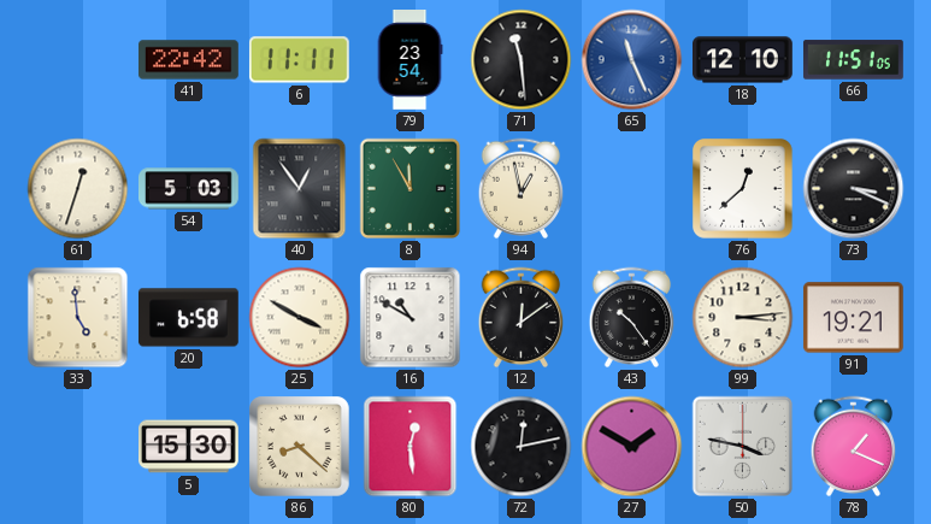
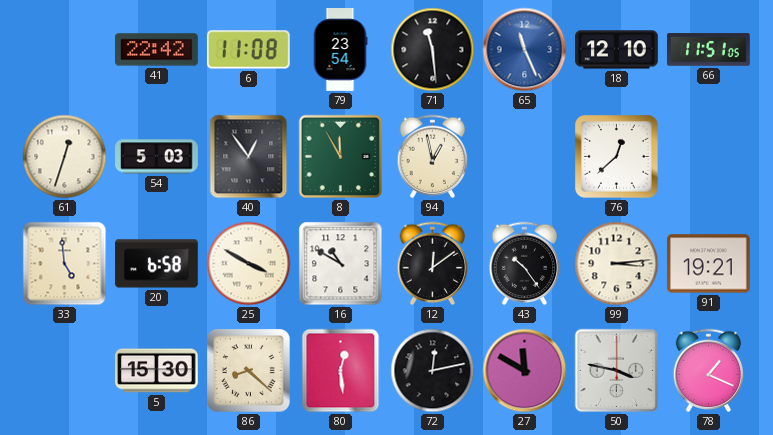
6: 11:11 -> 11:08 (248, 50)
73: 3:19 -> none (854, 189)
27: 1:50 -> 11:50 (525, 371)
